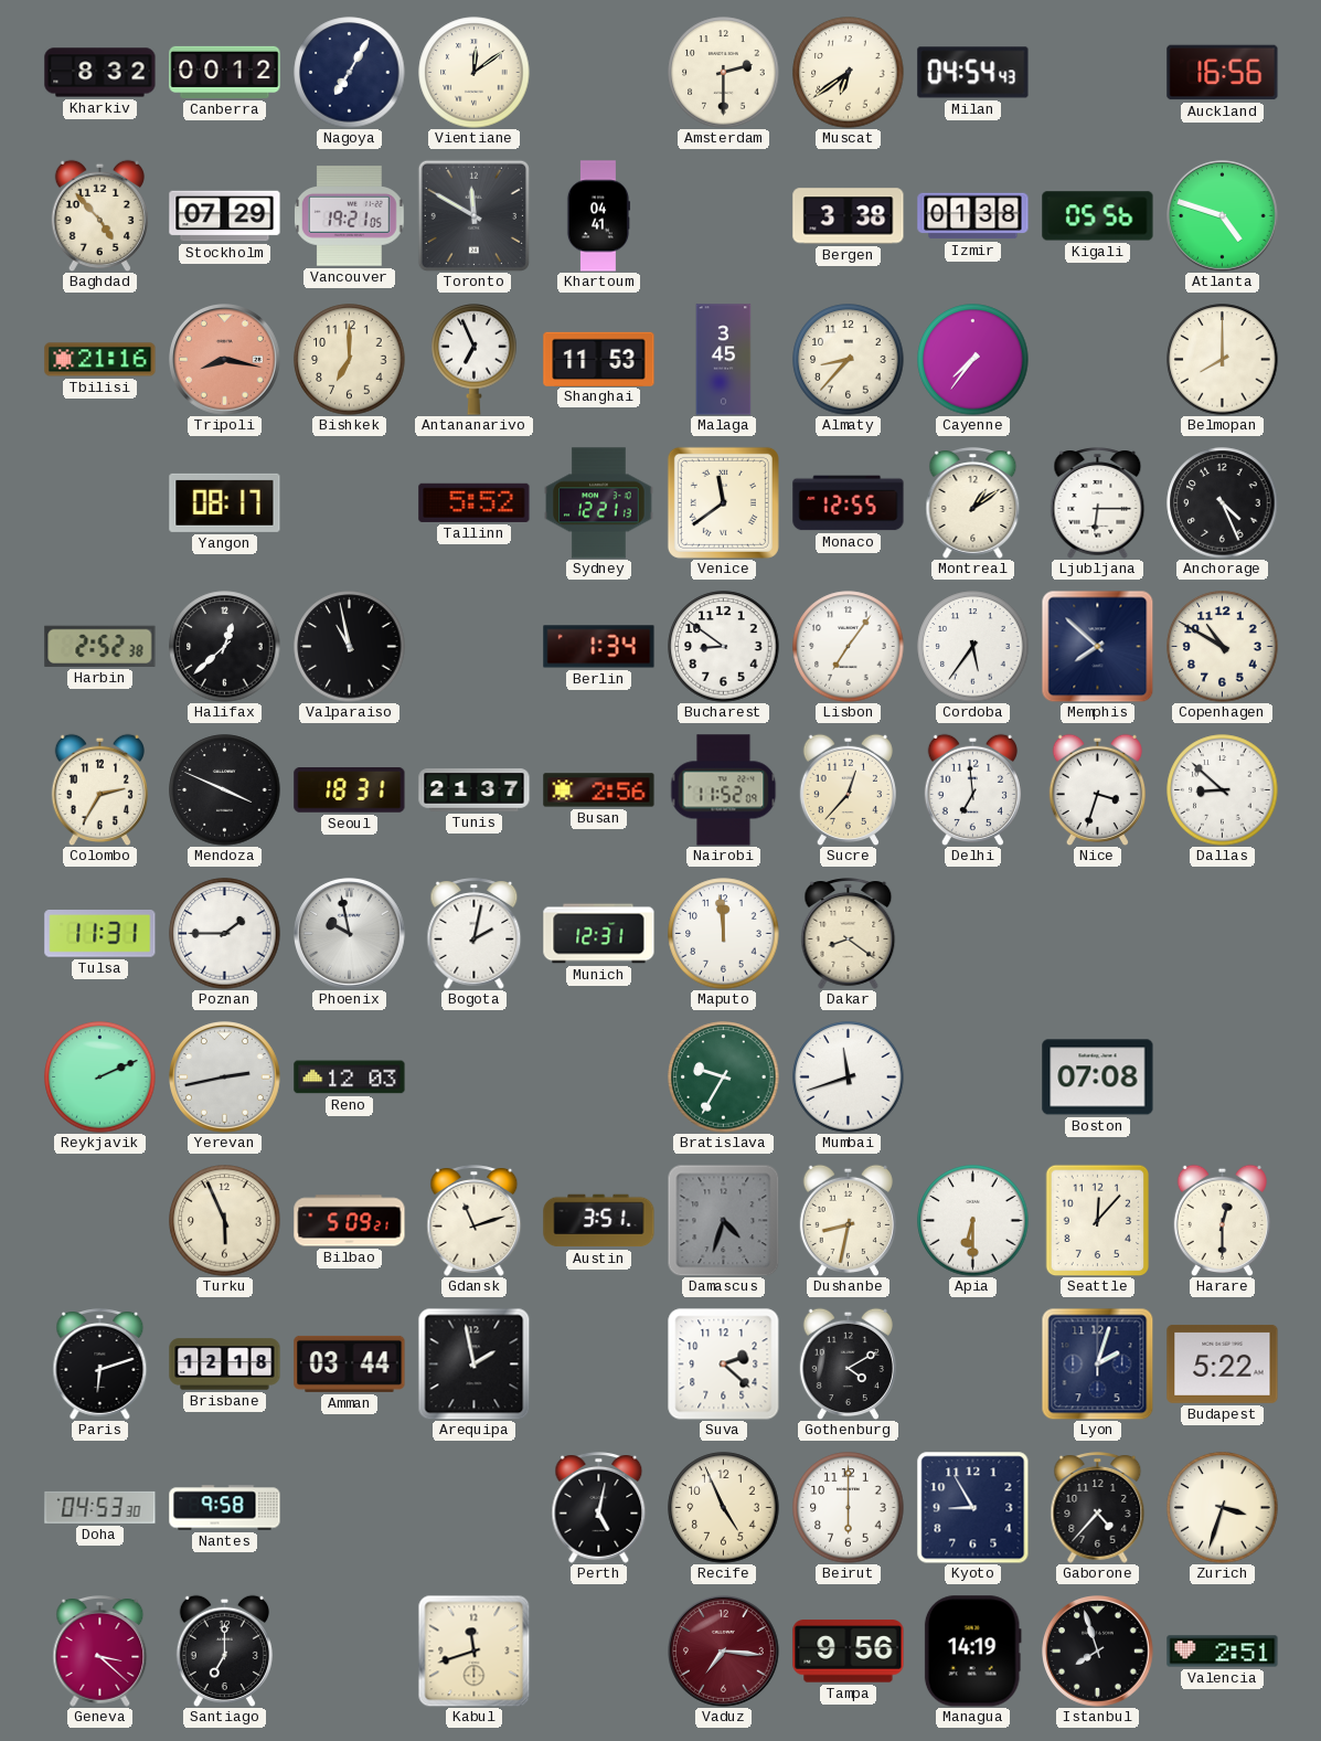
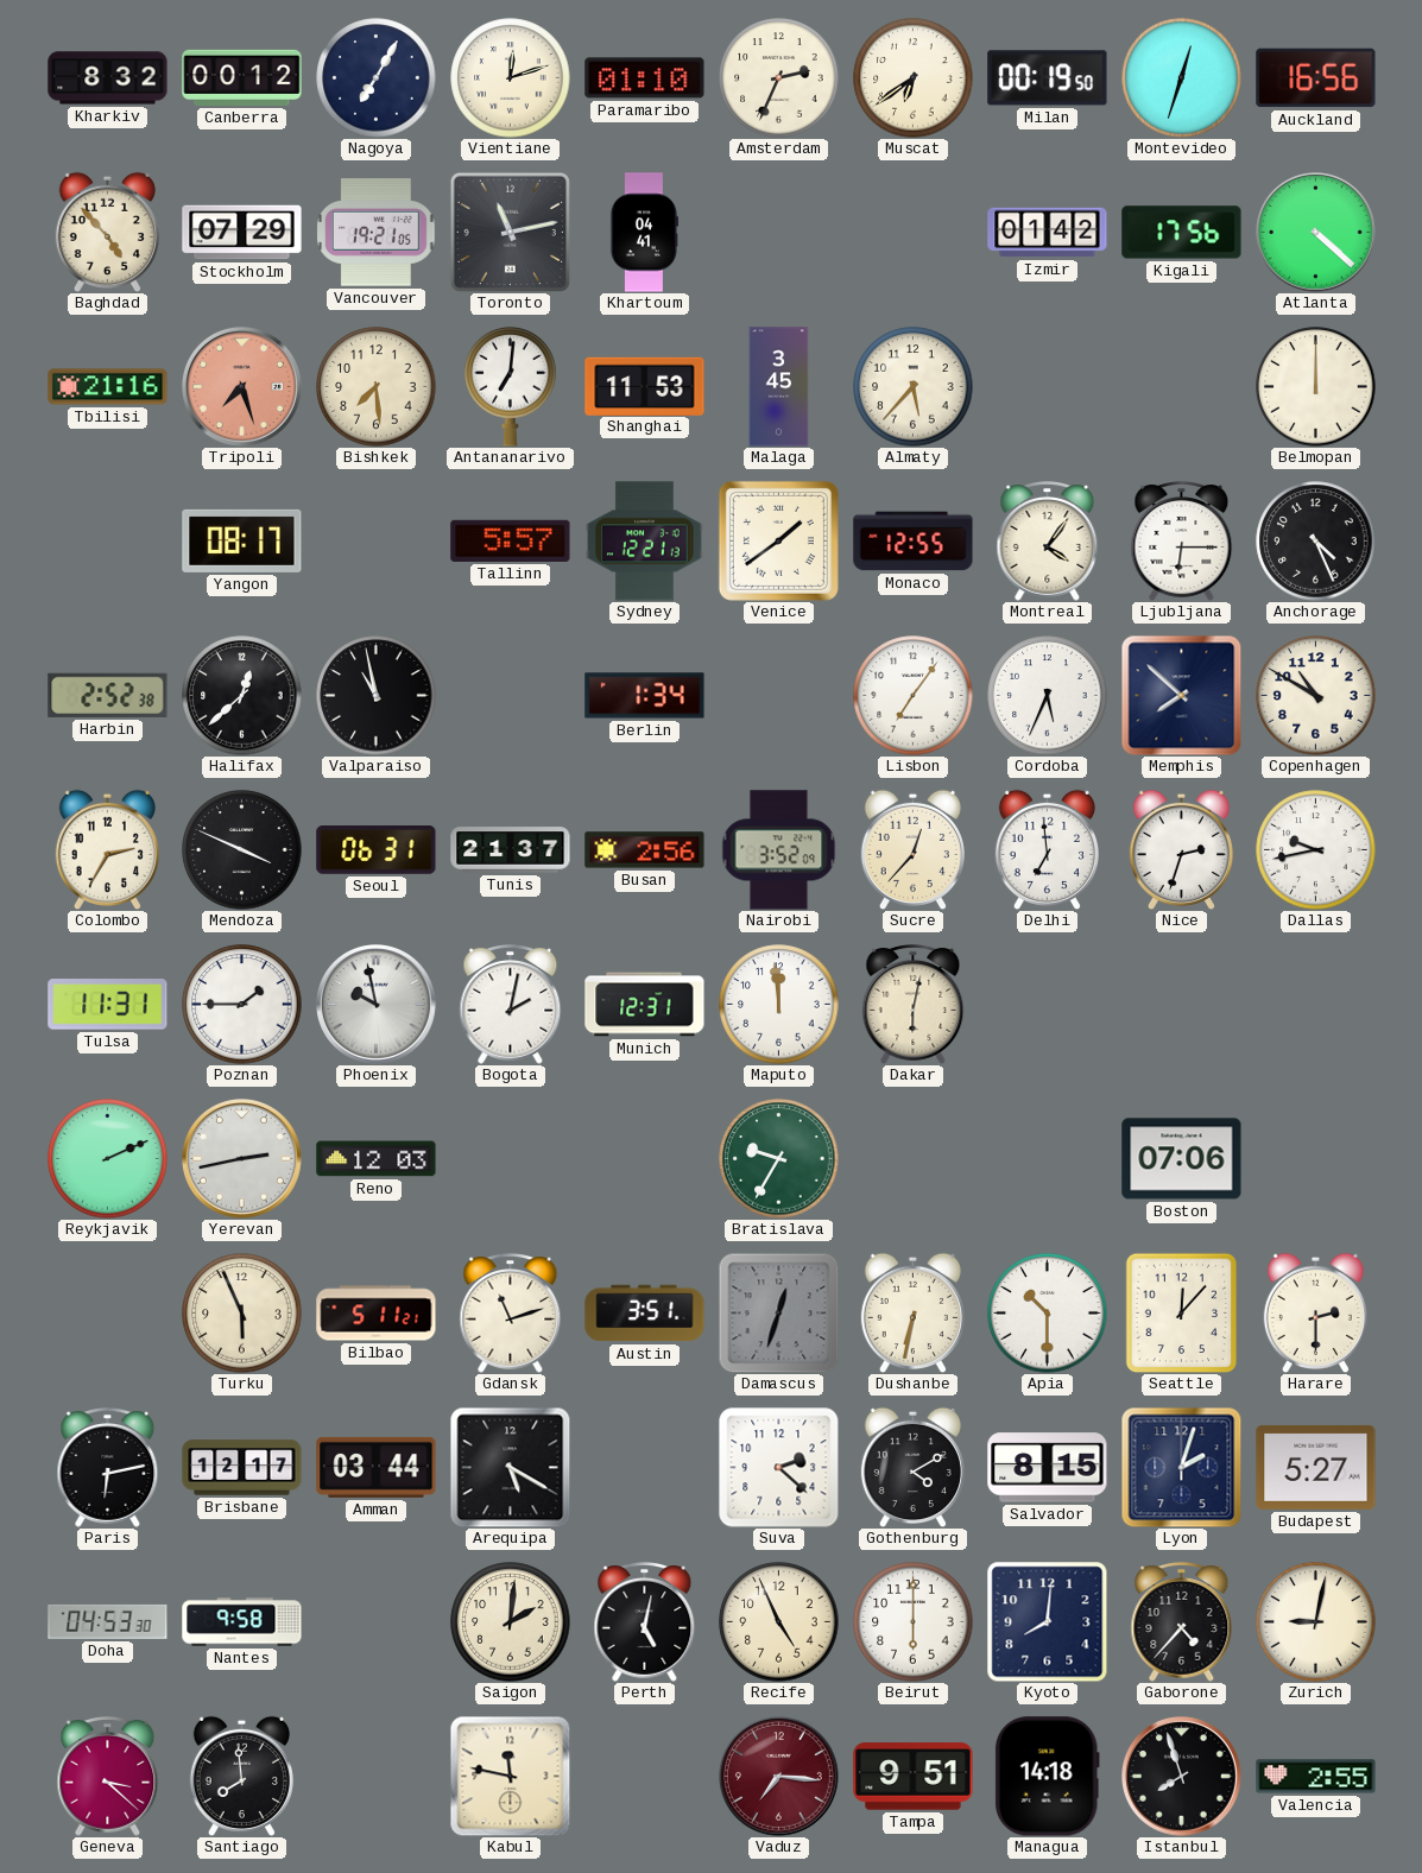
Vientiane: 12:09 -> 12:12 (511, 78)
Paramaribo: none -> 01:10 (645, 78)
Amsterdam: 2:30 -> 2:34 (779, 78)
Milan: 04:54 -> 00:19 (1048, 78)
Montevideo: none -> 12:33 (1182, 78)
Toronto: 11:50 -> 11:13 (510, 232)
Bergen: 3:38 -> none (849, 216)
Izmir: 01:38 -> 01:42 (1048, 233)
Kigali: 05:56 -> 17:56 (1182, 233)
Atlanta: 4:48 -> 4:22 (1316, 233)
Tripoli: 8:17 -> 7:27 (242, 387)
Bishkek: 7:00 -> 7:29 (377, 387)
Antananarivo: 6:56 -> 7:01 (511, 387)
Almaty: 8:37 -> 5:37 (914, 387)
Cayenne: 7:36 -> none (973, 360)
Belmopan: 8:00 -> 12:00 (1316, 387)
Tallinn: 5:52 -> 5:57 (511, 540)
Venice: 11:39 -> 1:39 (778, 540)
Montreal: 1:09 -> 4:06 (1048, 542)
Bucharest: 8:51 -> none (724, 647)
Cordoba: 5:36 -> 5:34 (1048, 696)
Seoul: 18:31 -> 06:31 (377, 850)
Nairobi: 11:52 -> 3:52 (779, 850)
Nice: 3:33 -> 2:33 (1181, 849)
Dallas: 8:52 -> 9:43 (1316, 850)
Dakar: 8:21 -> 6:02 (914, 1005)
Mumbai: 11:42 -> none (849, 1077)
Boston: 07:08 -> 07:06 (1182, 1159)
Bilbao: 5:09 -> 5:11 (377, 1314)
Damascus: 4:33 -> 12:33 (778, 1312)
Dushanbe: 8:32 -> 6:32 (912, 1312)
Apia: 6:30 -> 10:30 (1048, 1314)
Harare: 12:30 -> 2:30 (1315, 1312)
Paris: 6:12 -> 6:13 (108, 1468)
Brisbane: 12:18 -> 12:17 (242, 1468)
Arequipa: 1:58 -> 5:20 (510, 1467)
Salvador: none -> 8:15 (1048, 1468)
Budapest: 5:22 -> 5:27 (1316, 1467)
Saigon: none -> 2:01 (511, 1622)
Kyoto: 8:55 -> 8:01 (1048, 1622)
Zurich: 3:33 -> 9:02 (1316, 1622)
Santiago: 7:00 -> 7:59 (241, 1776)
Kabul: 11:42 -> 11:47 (510, 1776)
Tampa: 9:56 -> 9:51 (914, 1777)
Managua: 14:19 -> 14:18 (1047, 1777)
Valencia: 2:51 -> 2:55 (1316, 1777)
